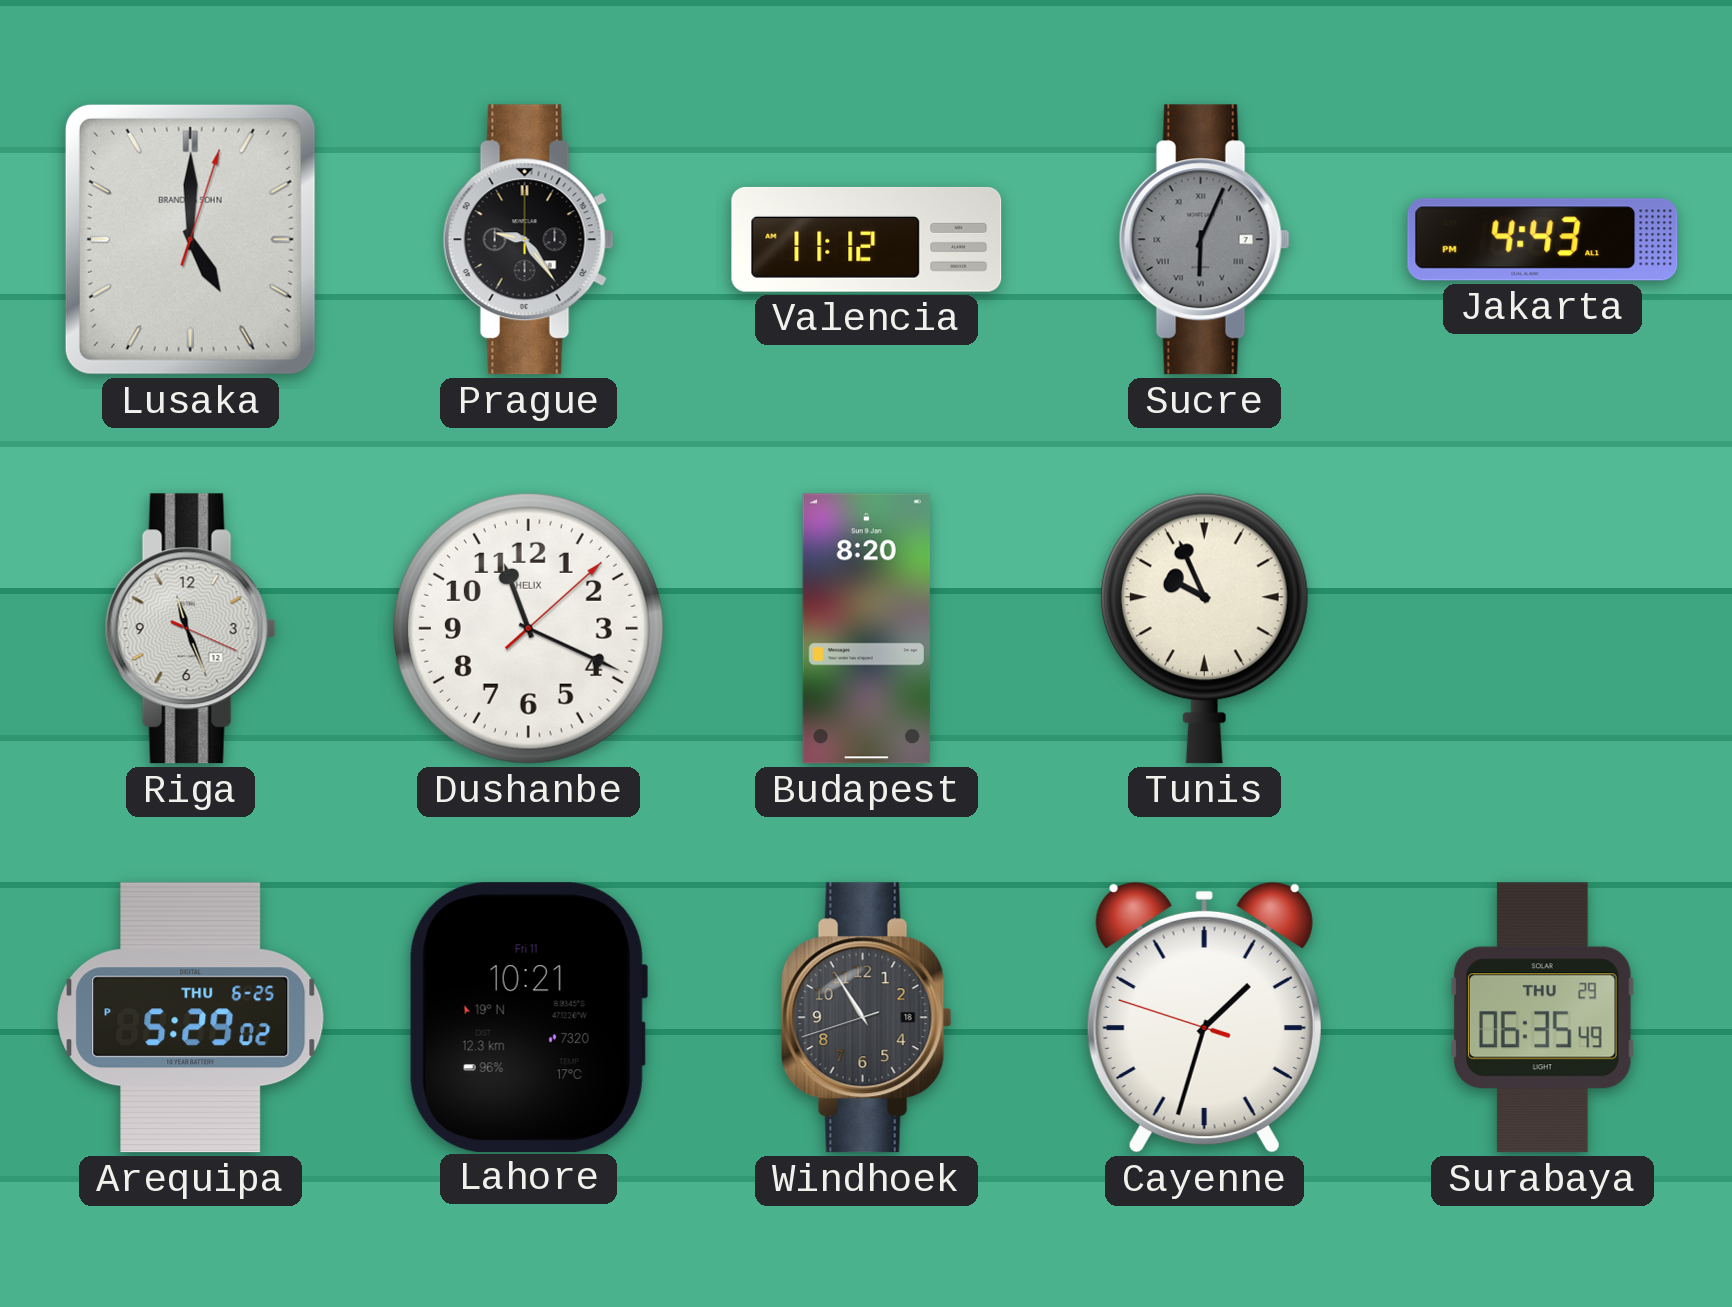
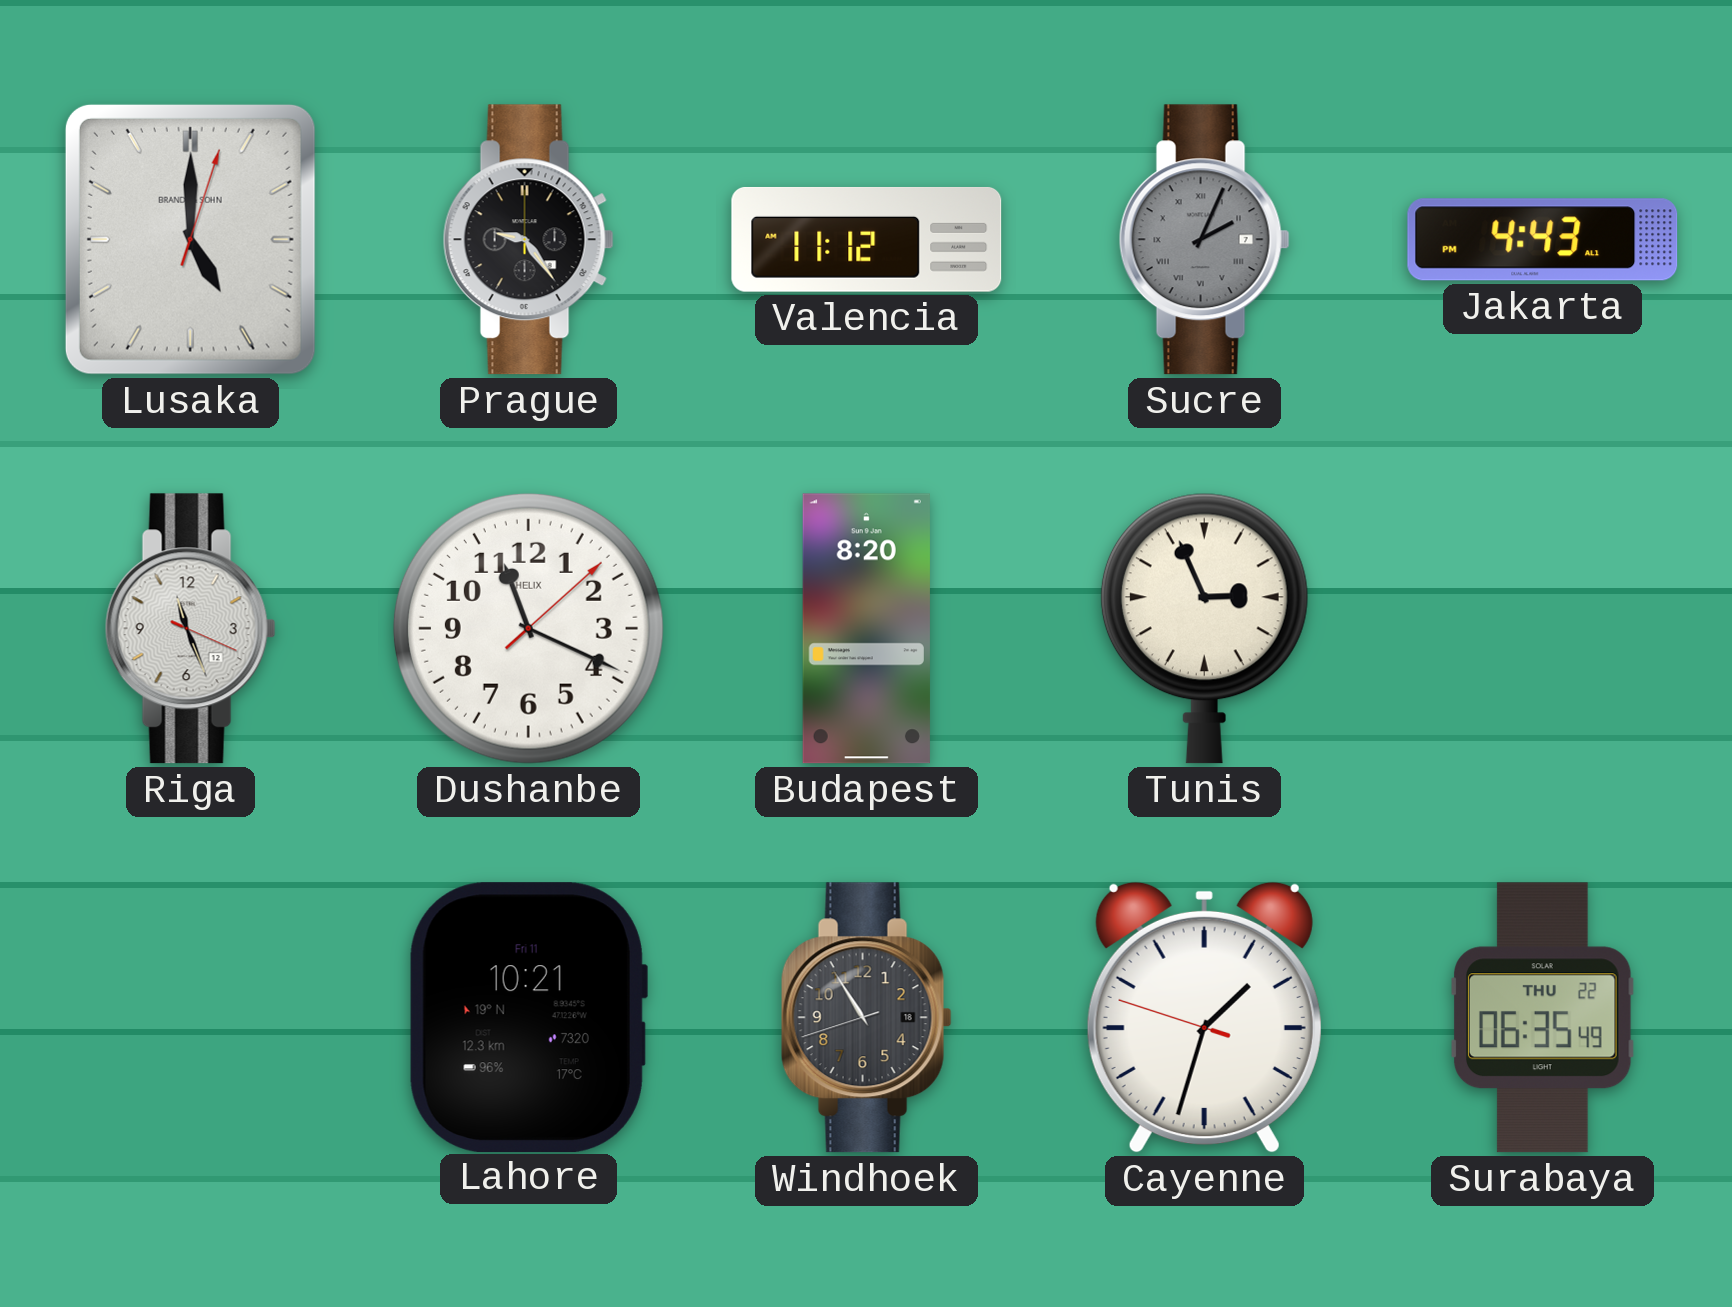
Sucre: 6:04 -> 2:04 (1204, 240)
Tunis: 9:56 -> 2:56 (1204, 628)
Arequipa: 5:29 -> none (191, 1018)
Surabaya date: THU 29 -> THU 22 (1543, 1018)
